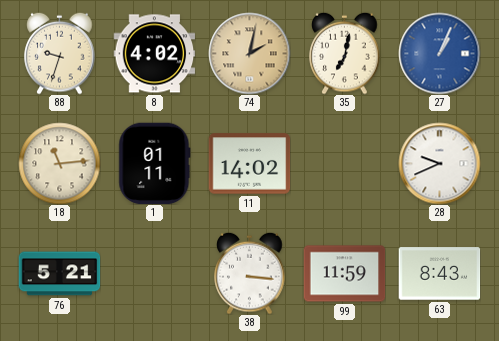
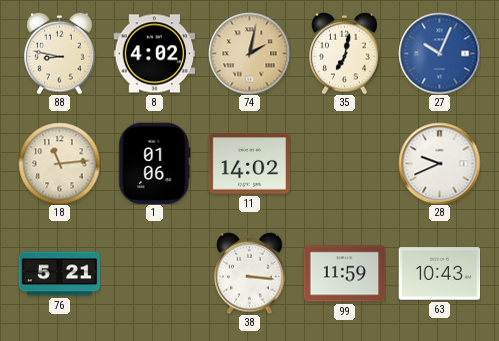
88: 9:33 -> 8:47 (60, 53)
27: 1:04 -> 10:04 (439, 53)
1: 01:11 -> 01:06 (155, 163)
63: 8:43 -> 10:43 (439, 274)
